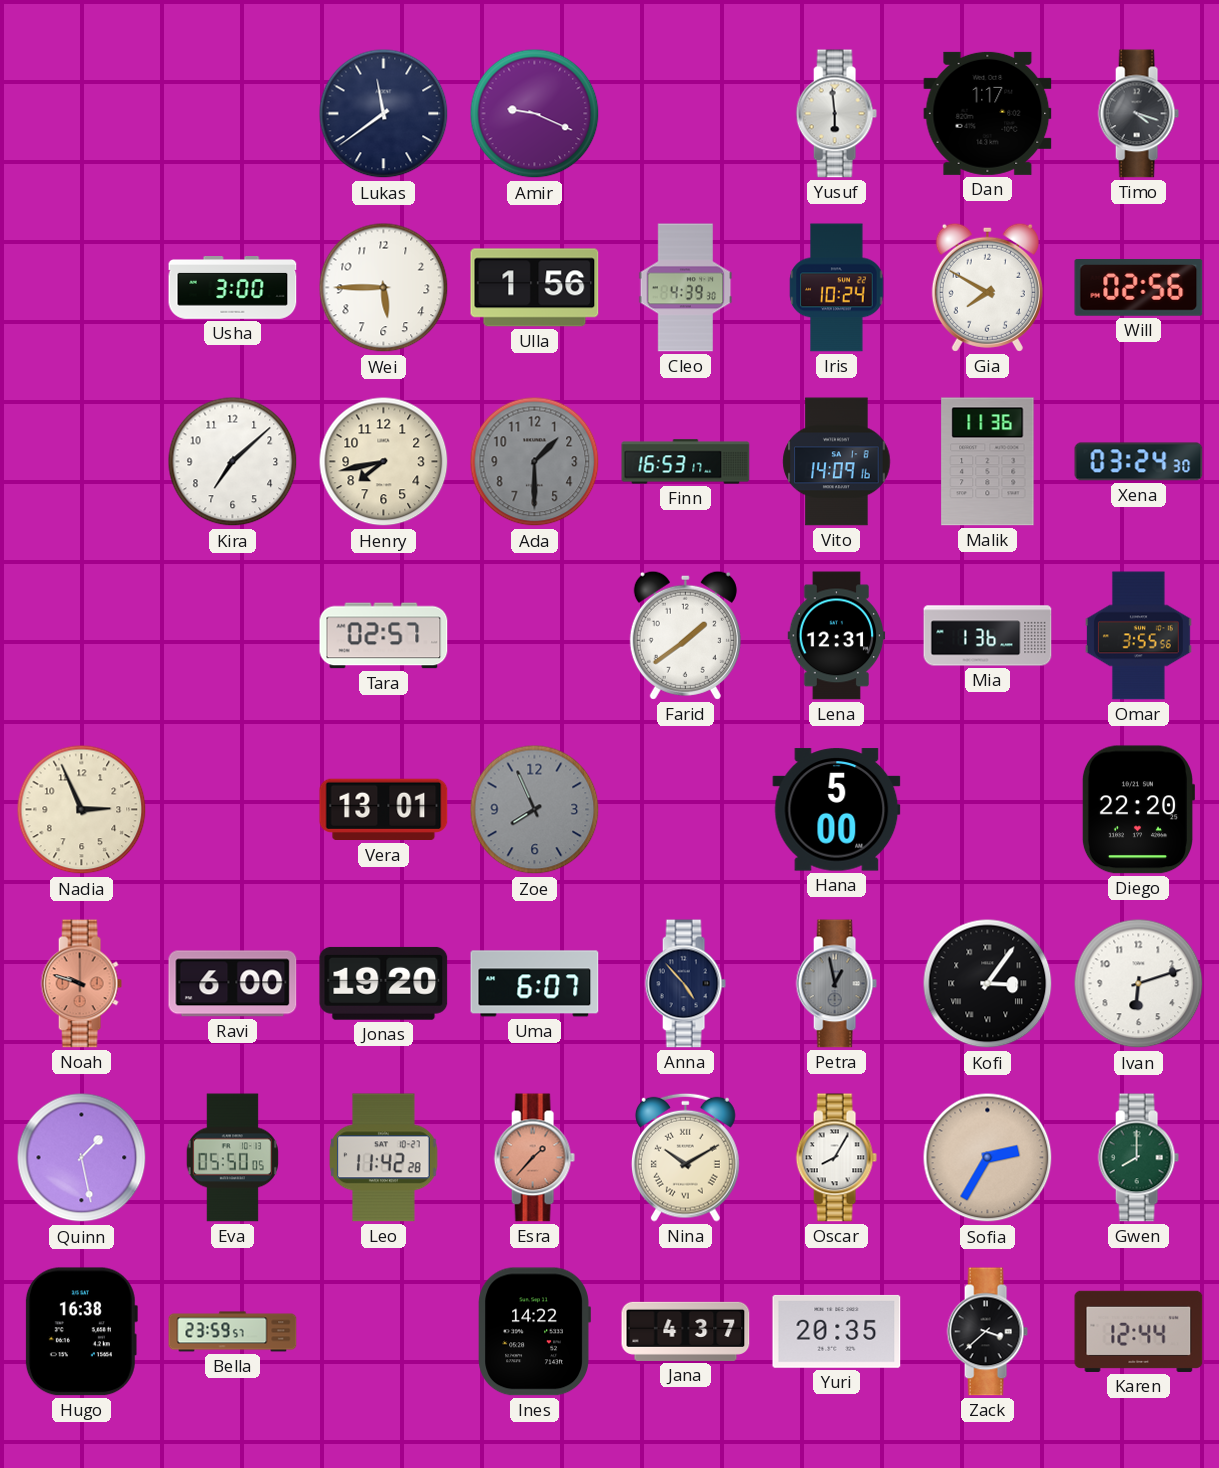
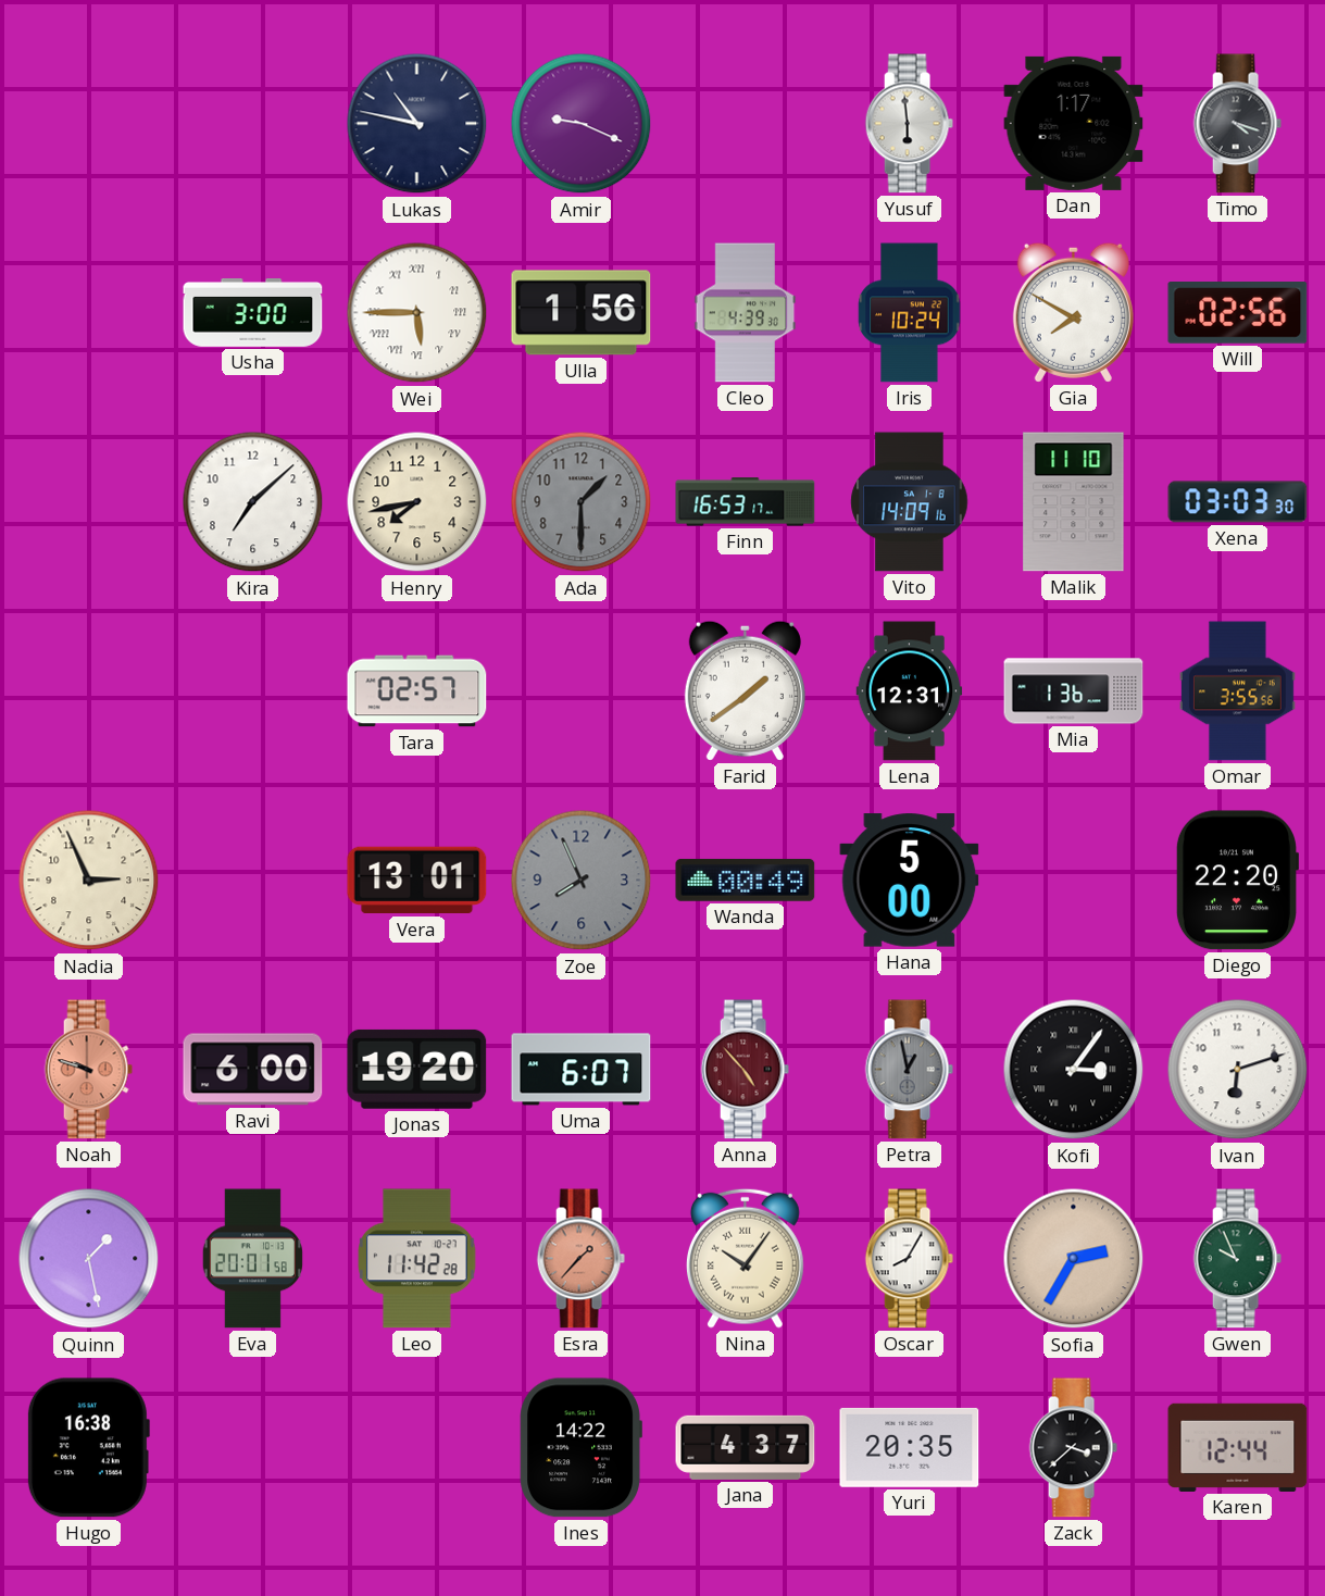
Lukas: 11:39 -> 10:47 (417, 124)
Wei numerals: Arabic -> Roman (417, 313)
Malik: 11:36 -> 11:10 (1074, 502)
Xena: 03:24 -> 03:03 (1238, 502)
Wanda: none -> 00:49 (746, 880)
Anna dial: navy -> burgundy (745, 1070)
Eva: 05:50 -> 20:01 (252, 1259)
Nina: 10:10 -> 10:06 (745, 1258)
Gwen: 8:00 -> 9:56 (1237, 1259)
Bella: 23:59 -> none (233, 1332)
